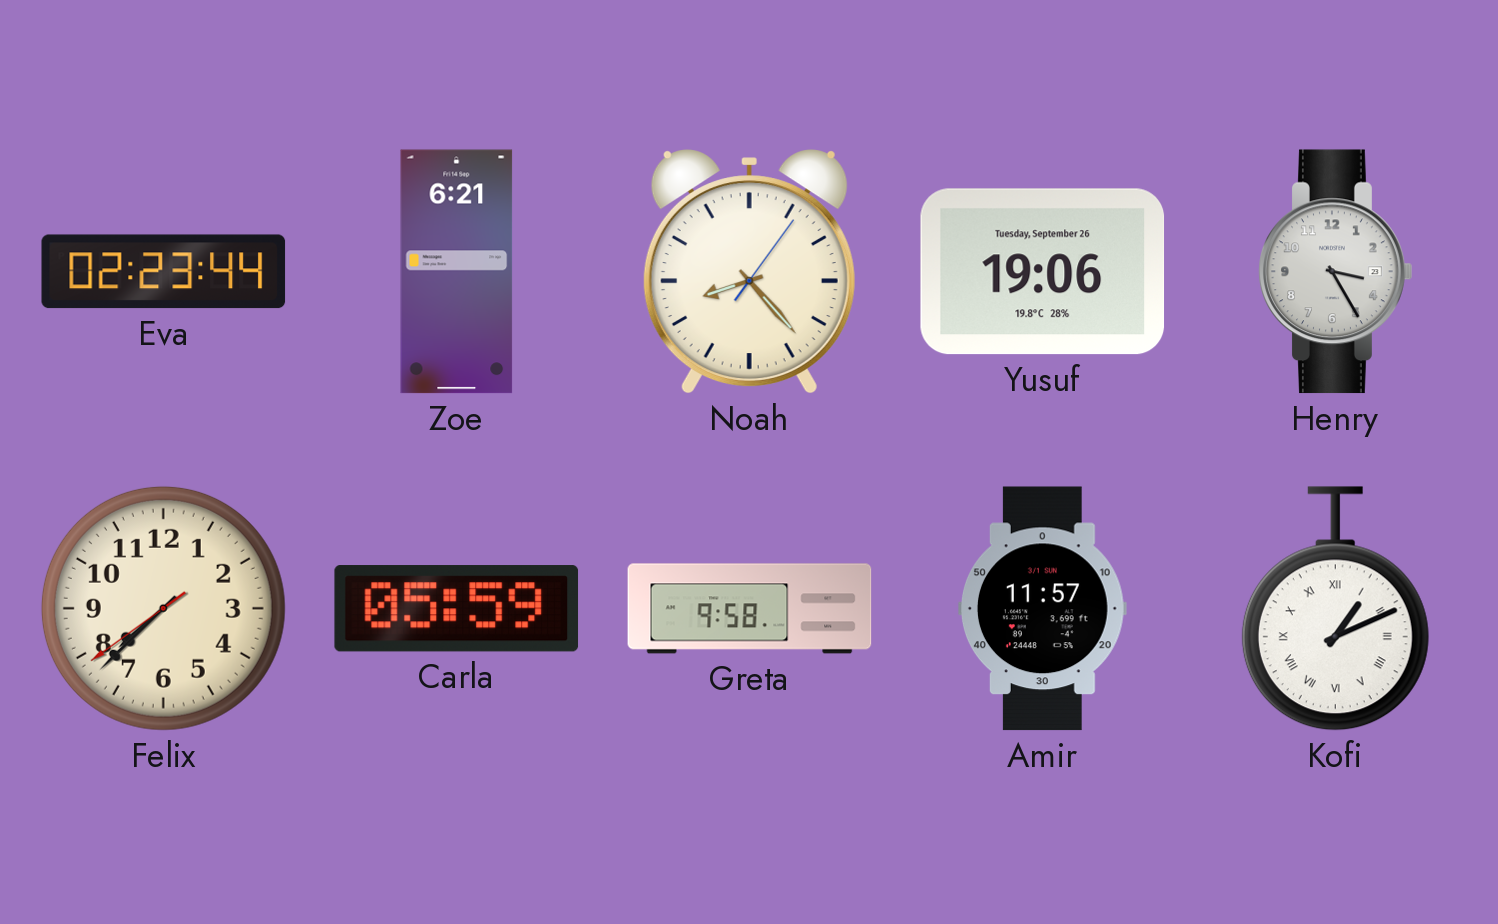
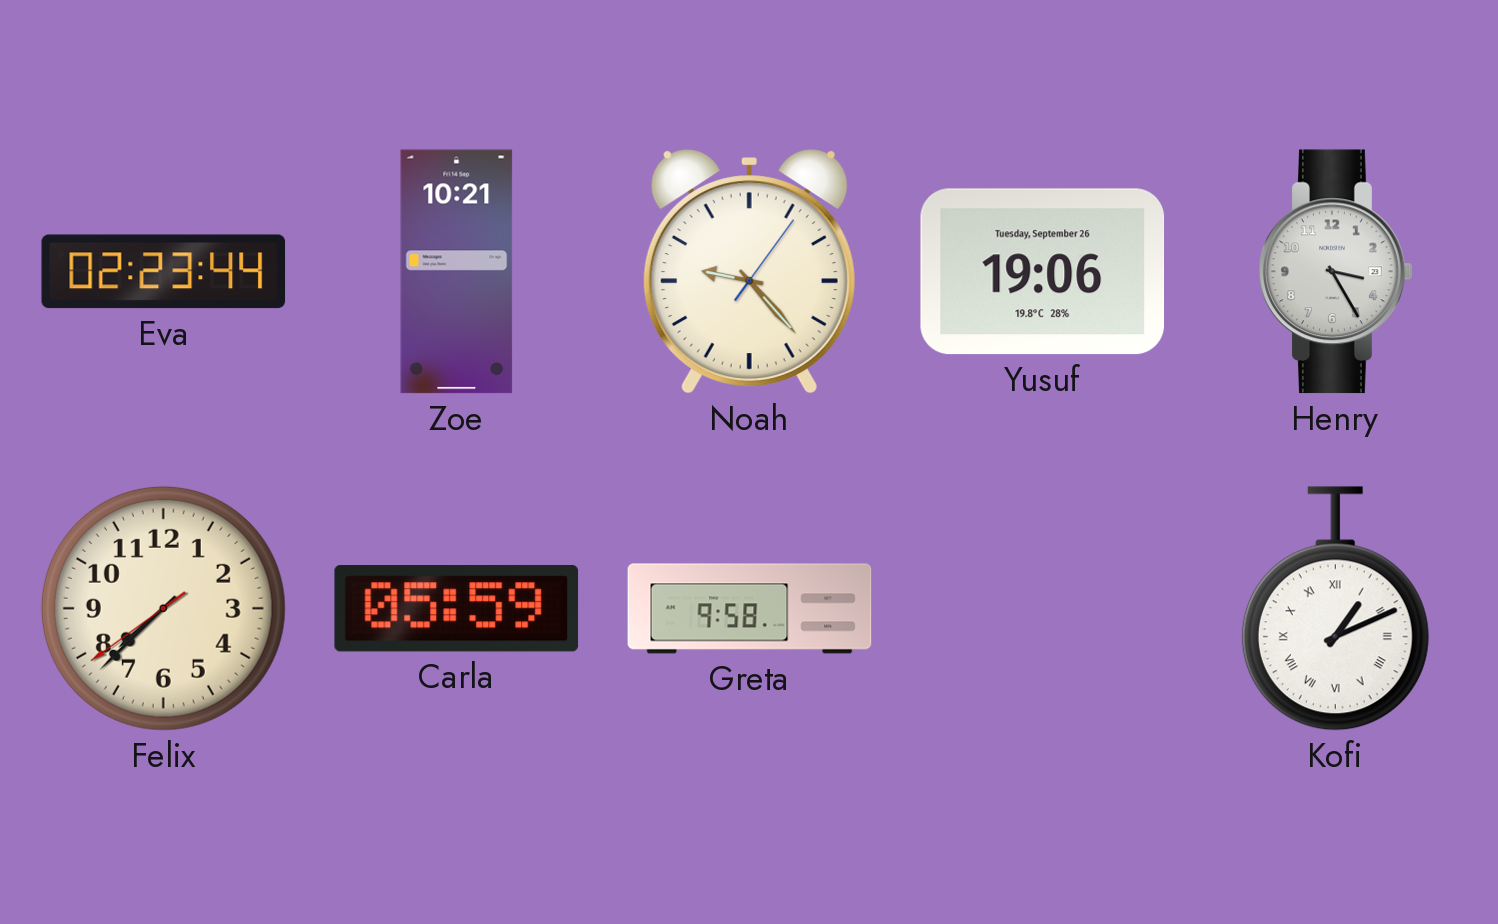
Zoe: 6:21 -> 10:21 (457, 272)
Noah: 8:23 -> 9:23 (749, 272)
Amir: 11:57 -> none (1042, 609)
